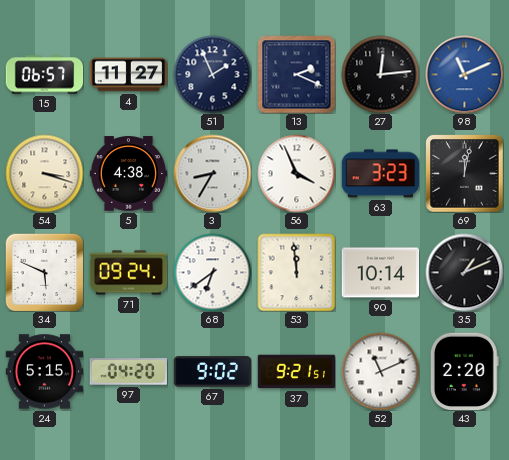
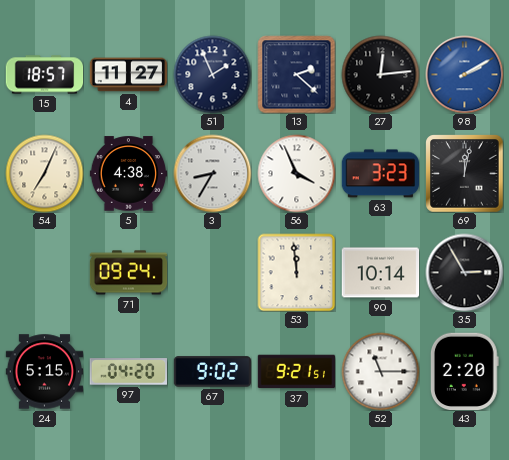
15: 06:57 -> 18:57 (44, 75)
13: 2:19 -> 2:22 (296, 74)
98: 11:11 -> 2:10 (464, 74)
54: 3:18 -> 7:04 (44, 173)
34: 5:49 -> none (44, 272)
68: 6:39 -> none (212, 272)
35: 1:11 -> 2:55 (464, 272)
52: 11:11 -> 11:15 (380, 371)
